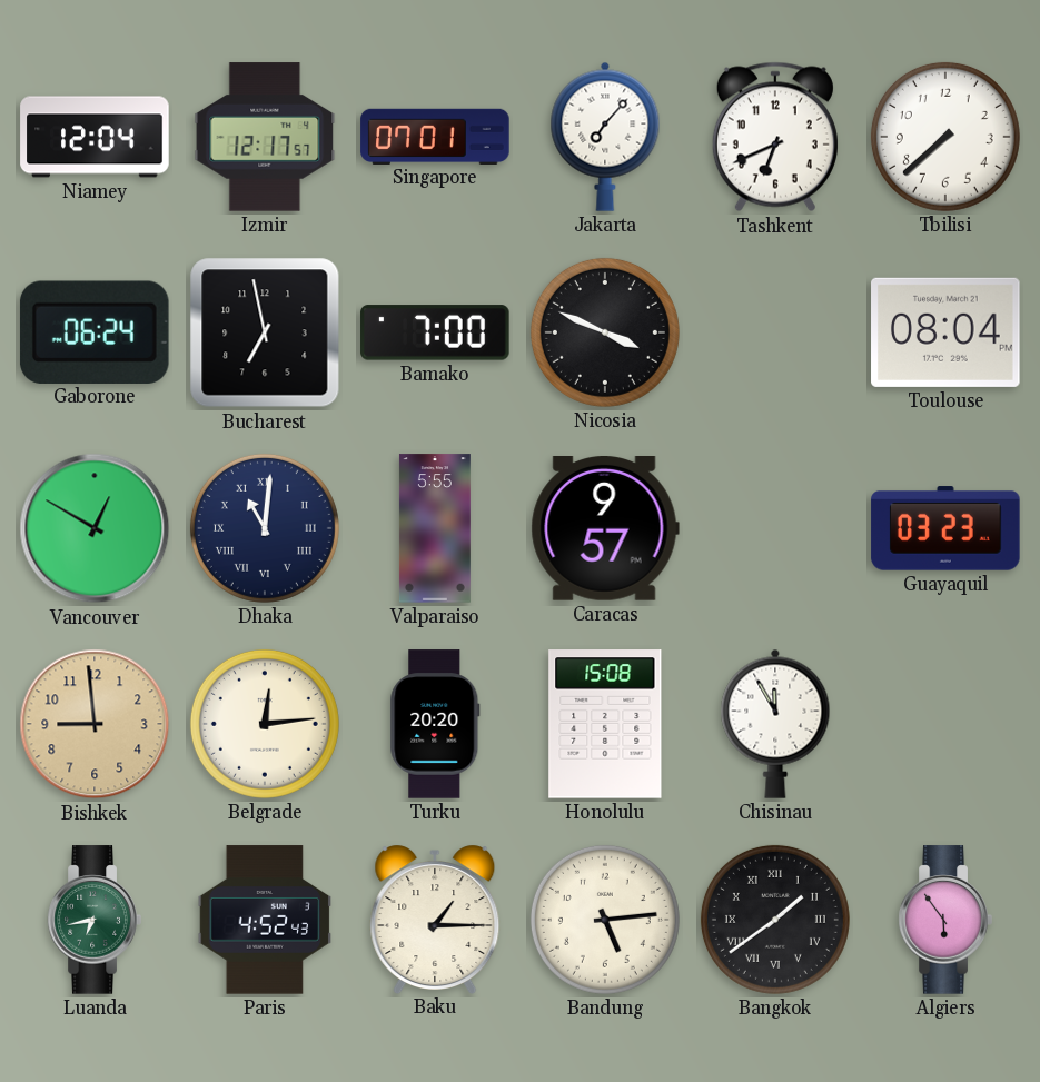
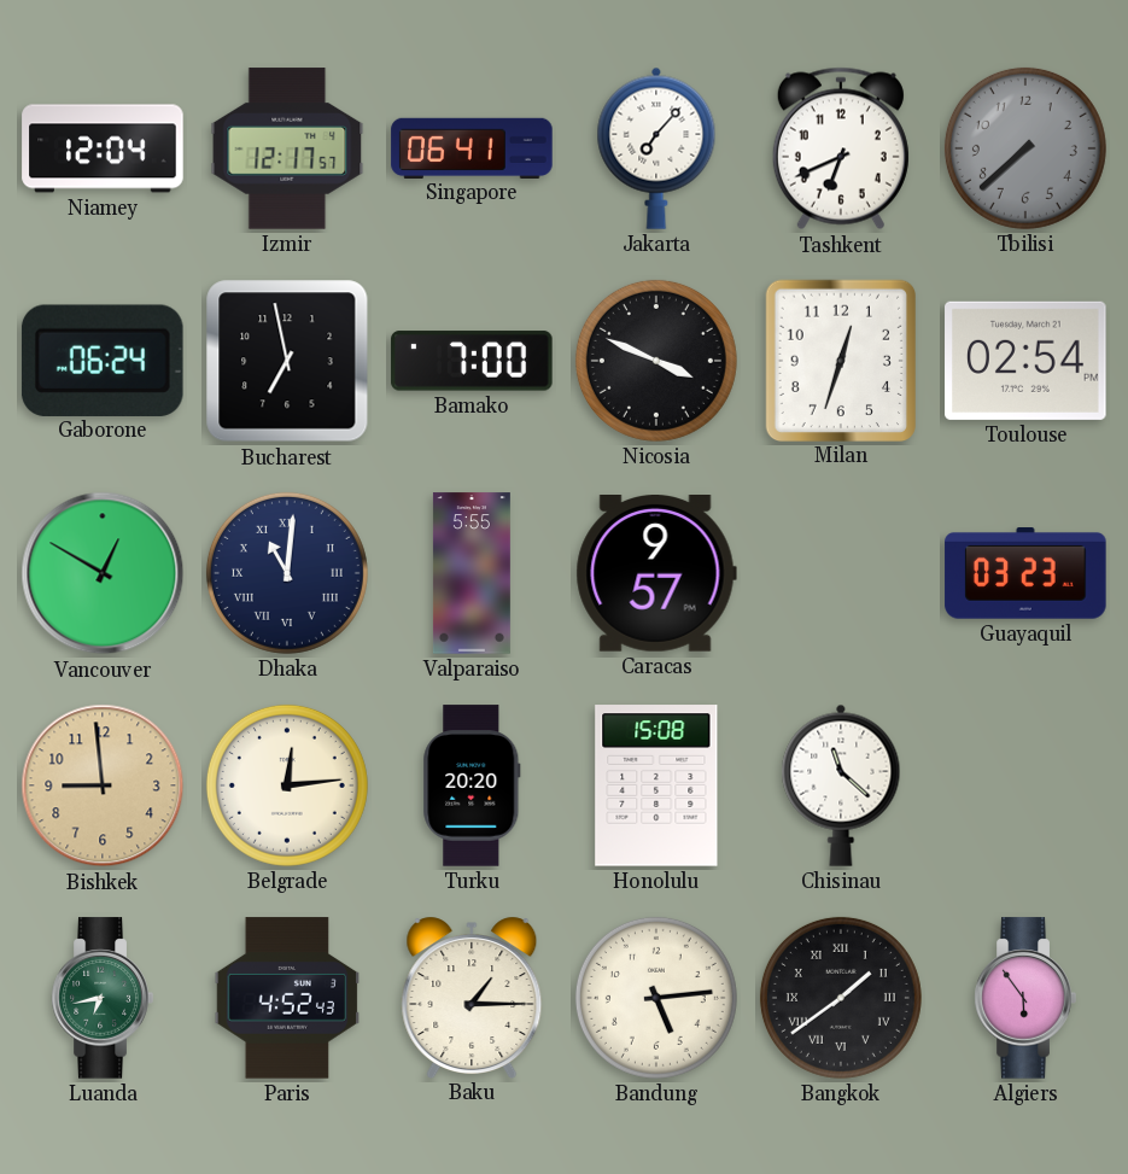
Singapore: 07:01 -> 06:41 (472, 147)
Tbilisi dial: white -> grey (1025, 148)
Milan: none -> 12:33 (840, 360)
Toulouse: 08:04 -> 02:54 (1025, 361)
Chisinau: 11:55 -> 11:22 (841, 785)
